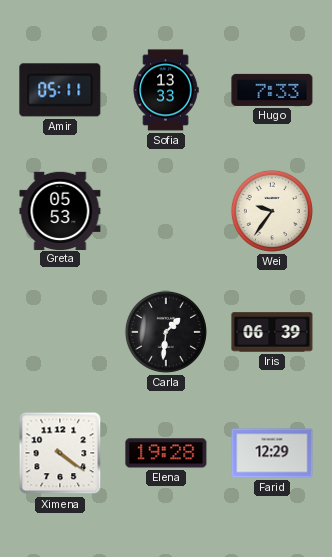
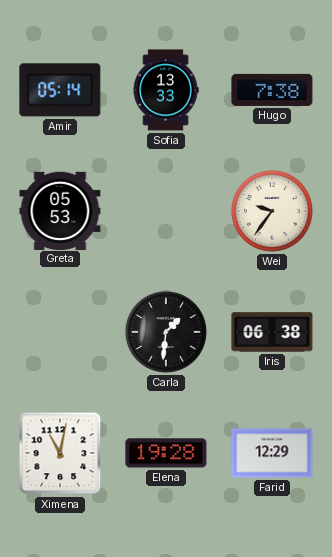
Amir: 05:11 -> 05:14 (60, 90)
Hugo: 7:33 -> 7:38 (272, 90)
Iris: 06:39 -> 06:38 (272, 332)
Ximena: 4:21 -> 11:02 (60, 453)
